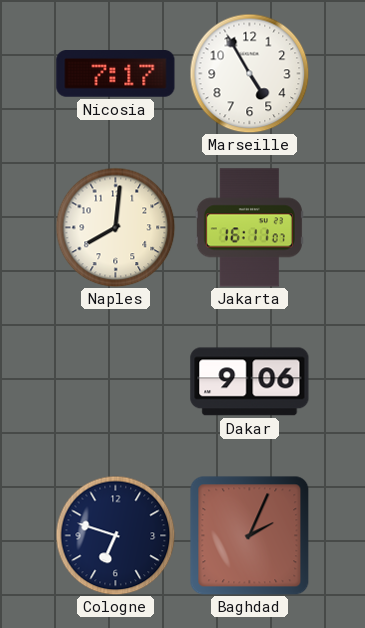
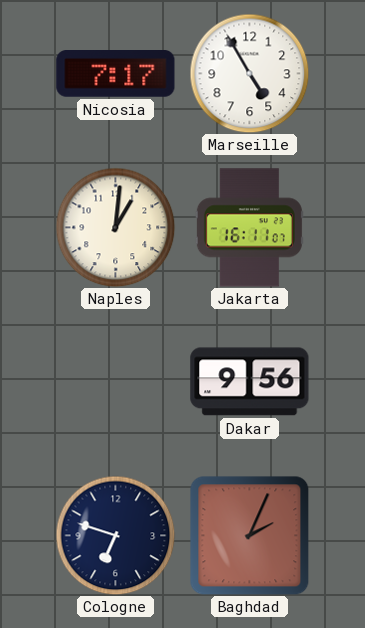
Naples: 8:01 -> 1:01 (115, 227)
Dakar: 9:06 -> 9:56 (250, 382)
